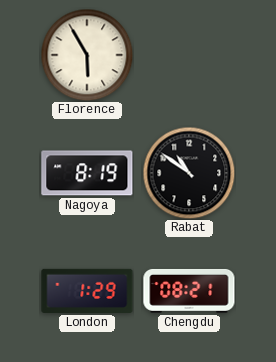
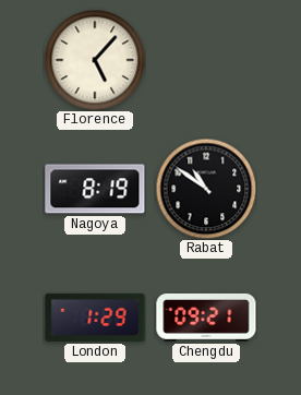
Florence: 5:55 -> 5:07 (95, 60)
Chengdu: 08:21 -> 09:21 (206, 318)
